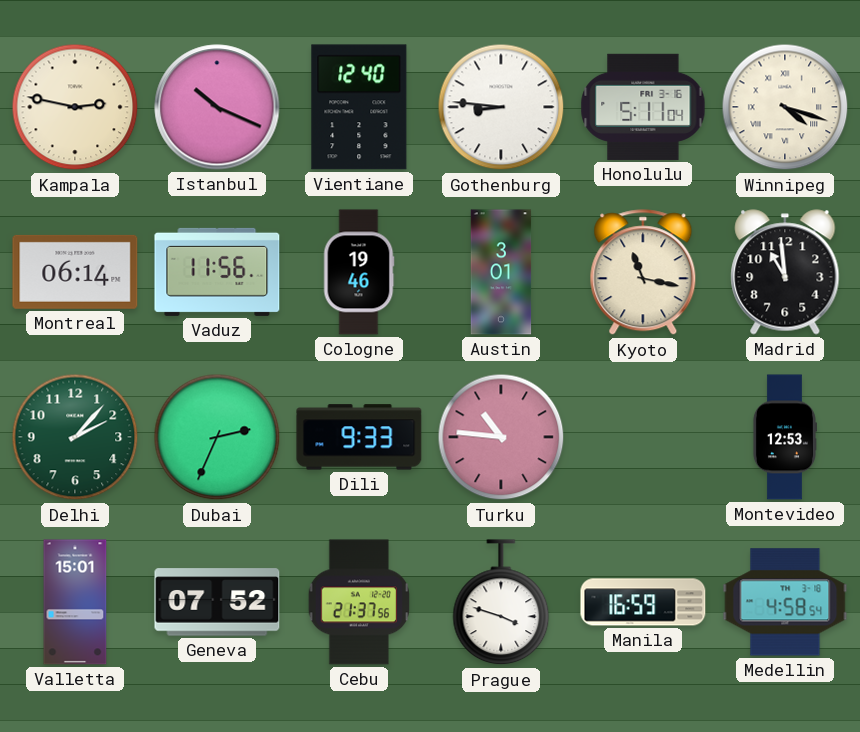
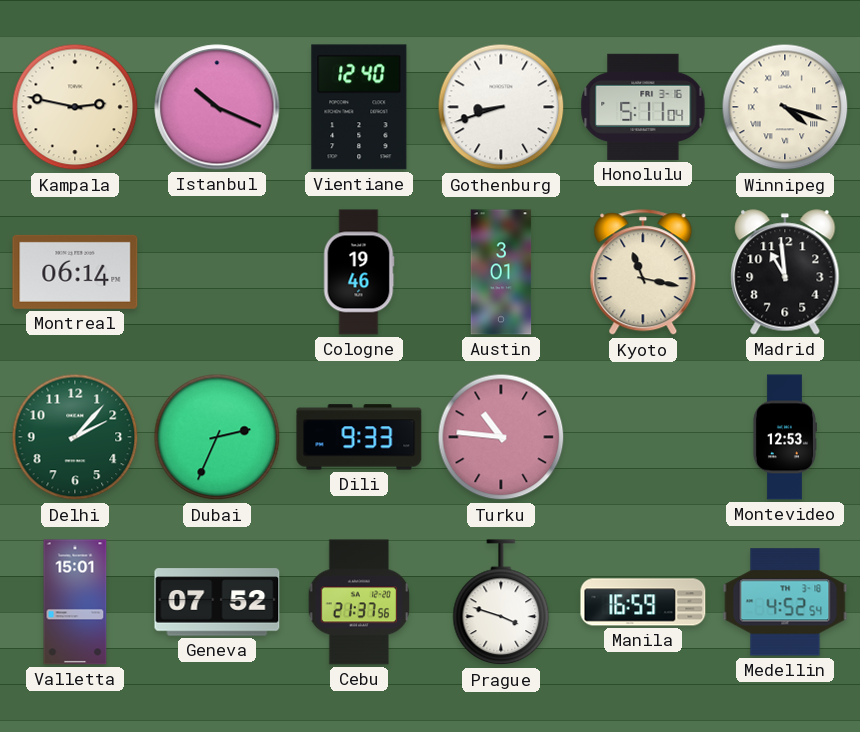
Gothenburg: 8:46 -> 8:42 (501, 107)
Vaduz: 11:56 -> none (217, 272)
Medellin: 4:58 -> 4:52 (785, 602)
